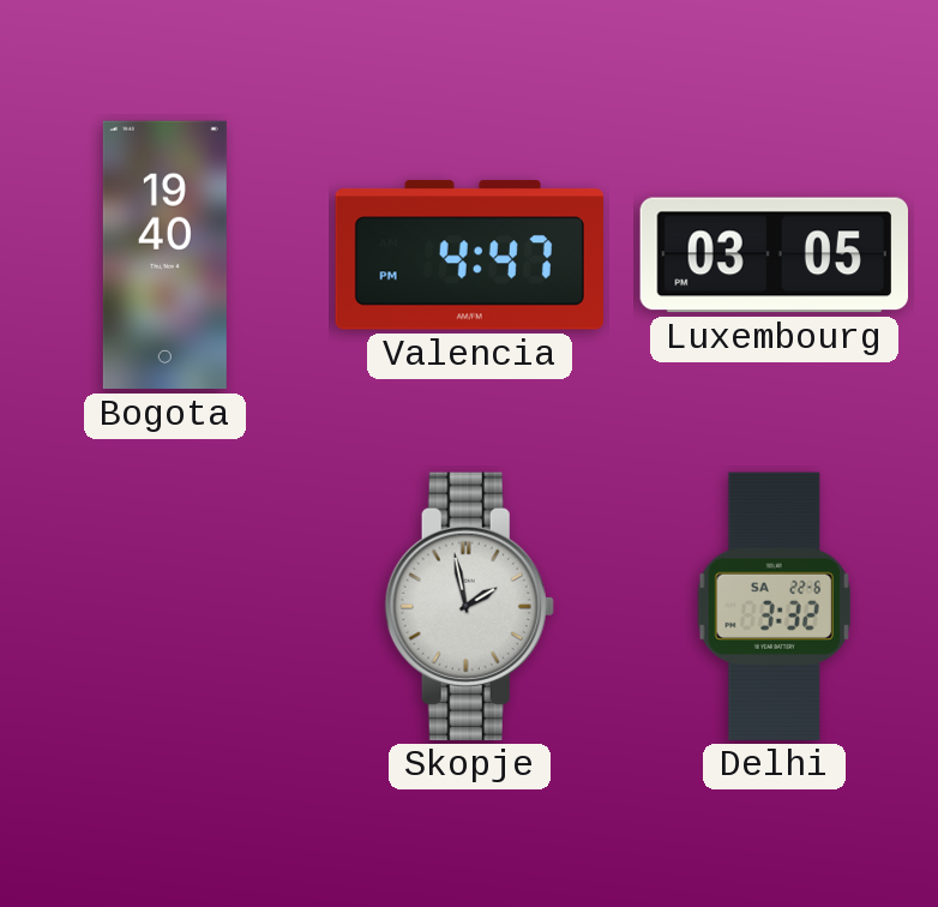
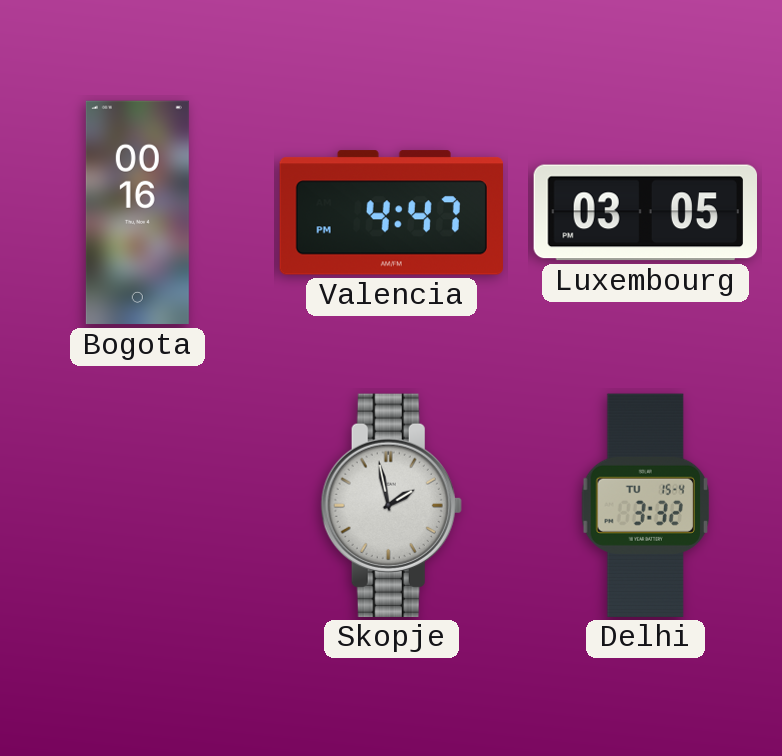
Bogota: 19:40 -> 00:16 (137, 213)
Delhi date: SA 22-6 -> TU 15-4 (645, 505)
